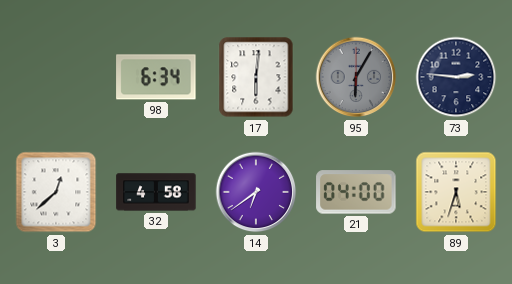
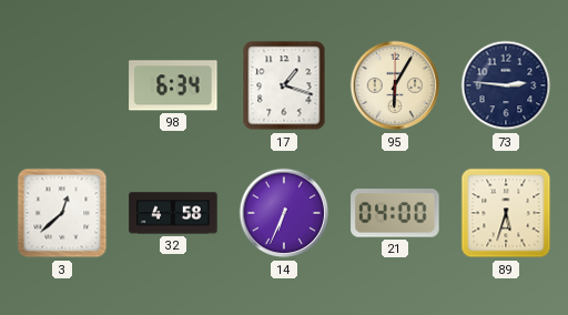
17: 6:01 -> 1:18 (284, 85)
95 dial: grey -> cream (395, 85)
14: 6:39 -> 6:34 (284, 213)
